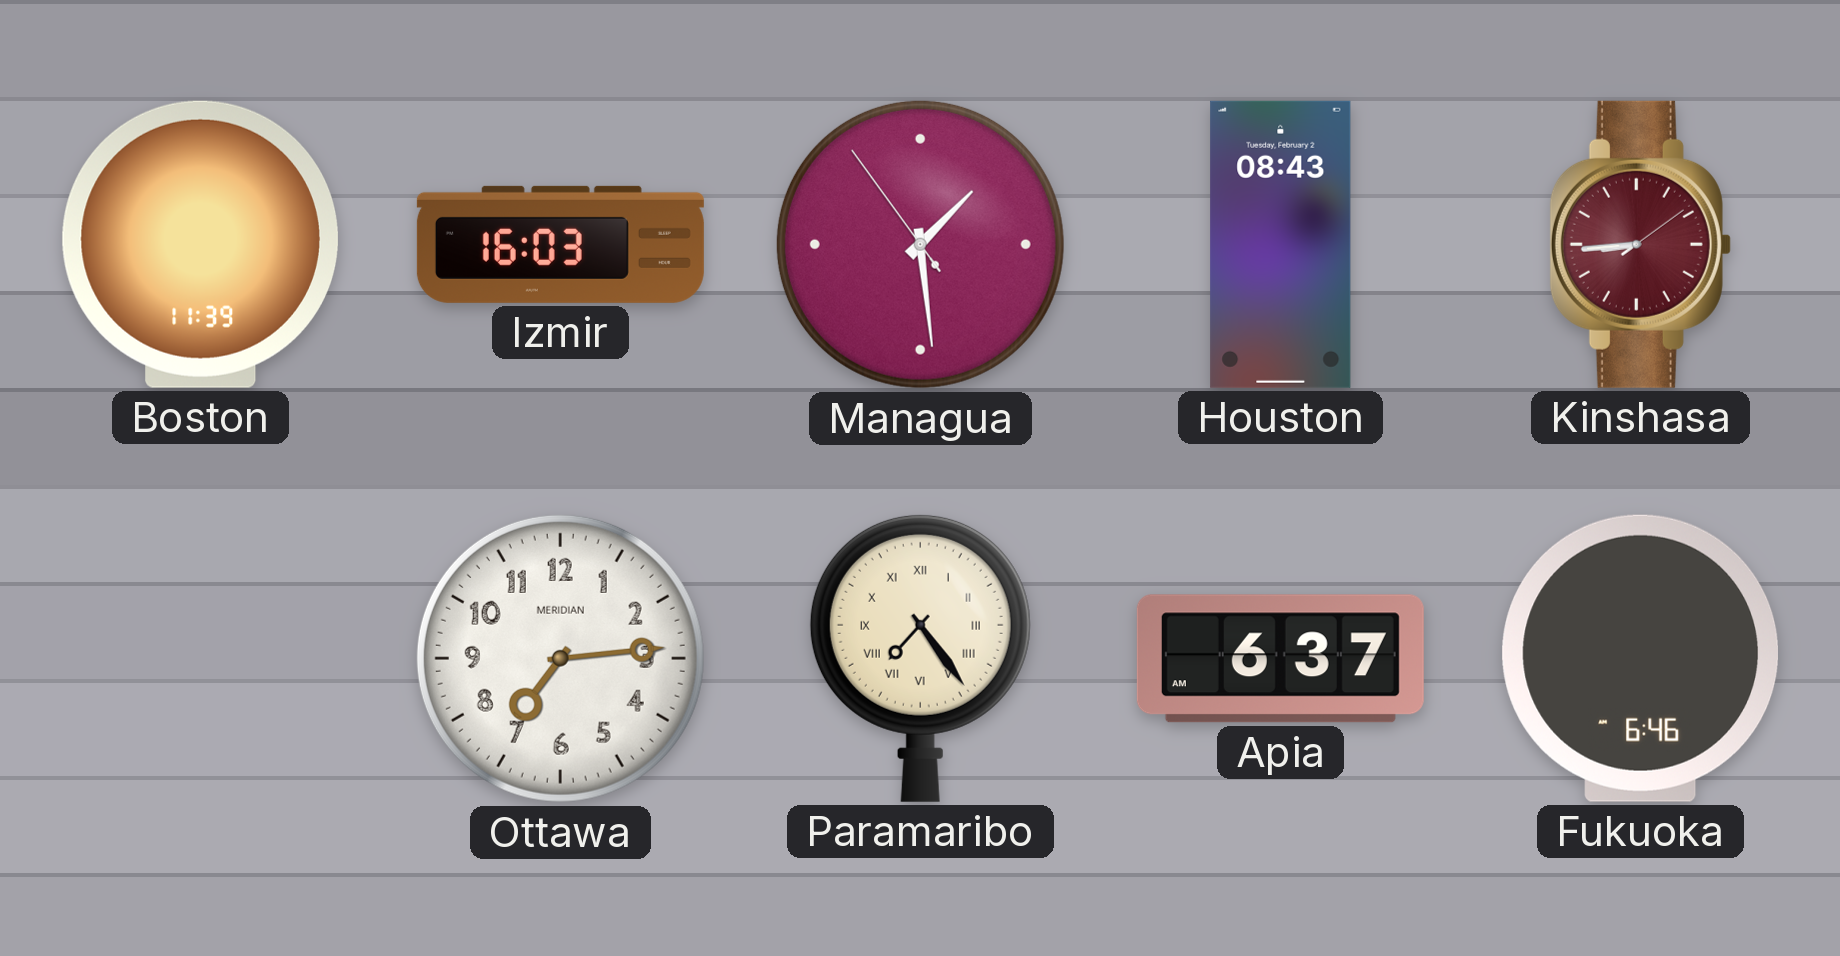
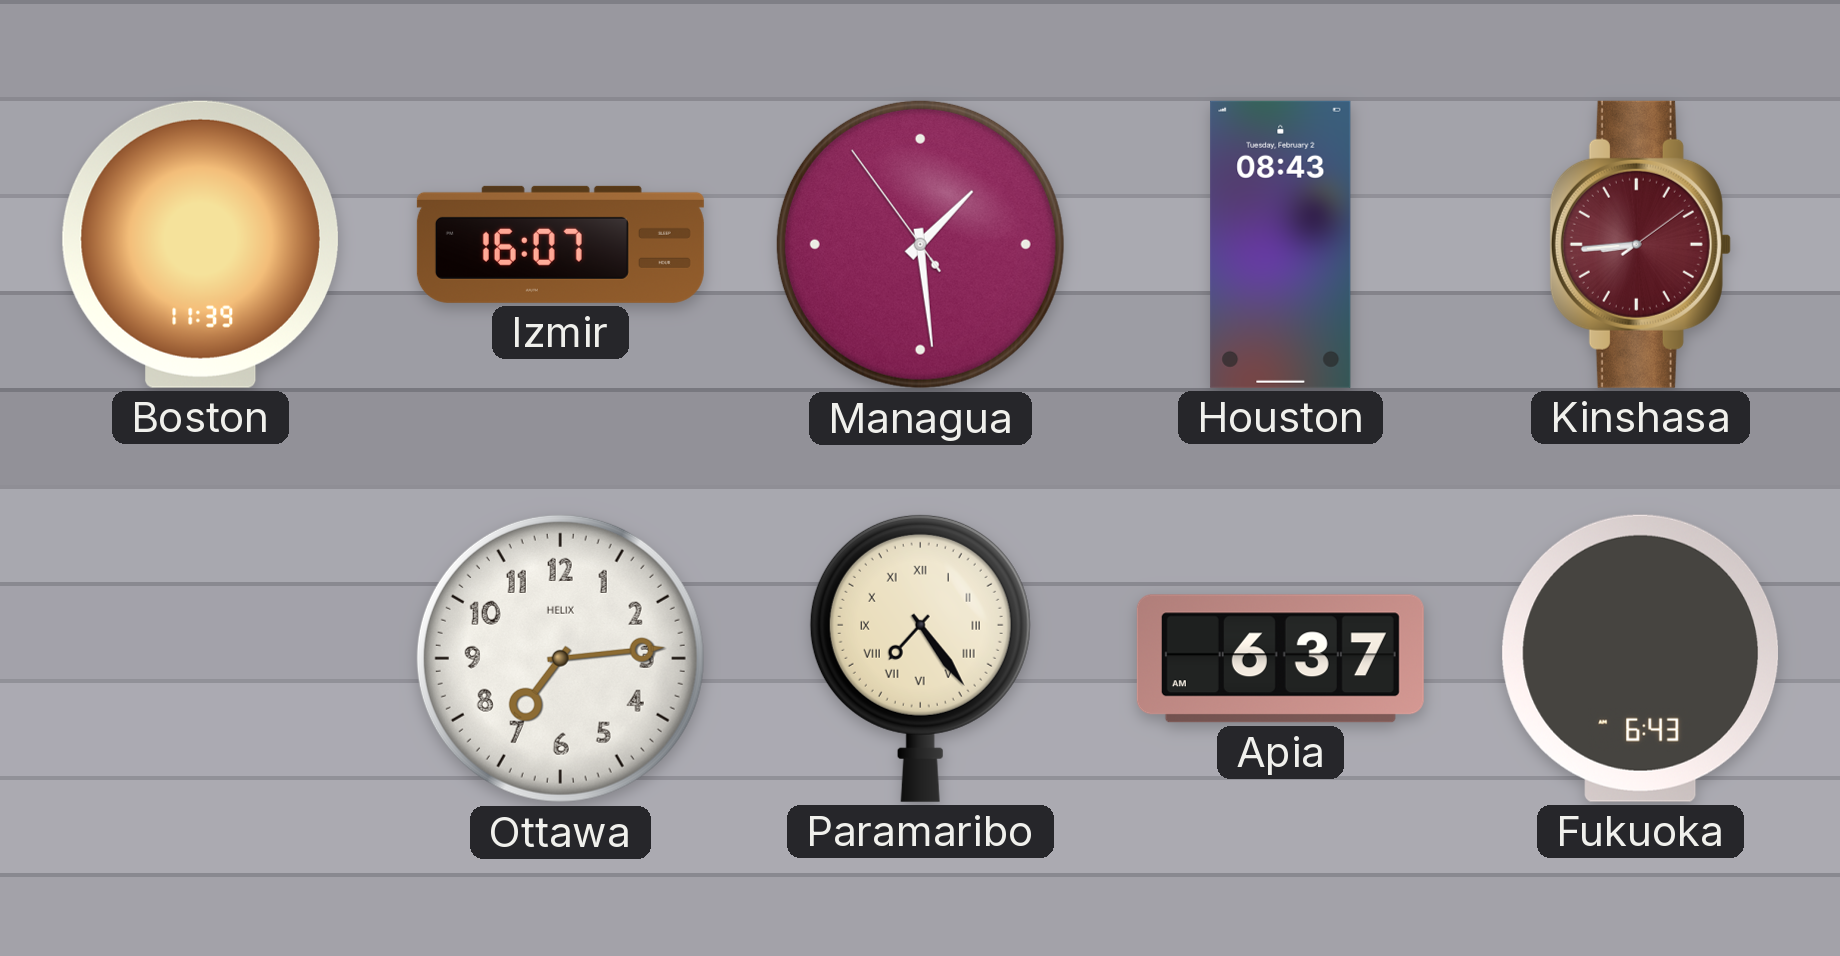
Izmir: 16:03 -> 16:07 (560, 244)
Ottawa brand: MERIDIAN -> HELIX (560, 658)
Fukuoka: 6:46 -> 6:43 (1640, 658)
